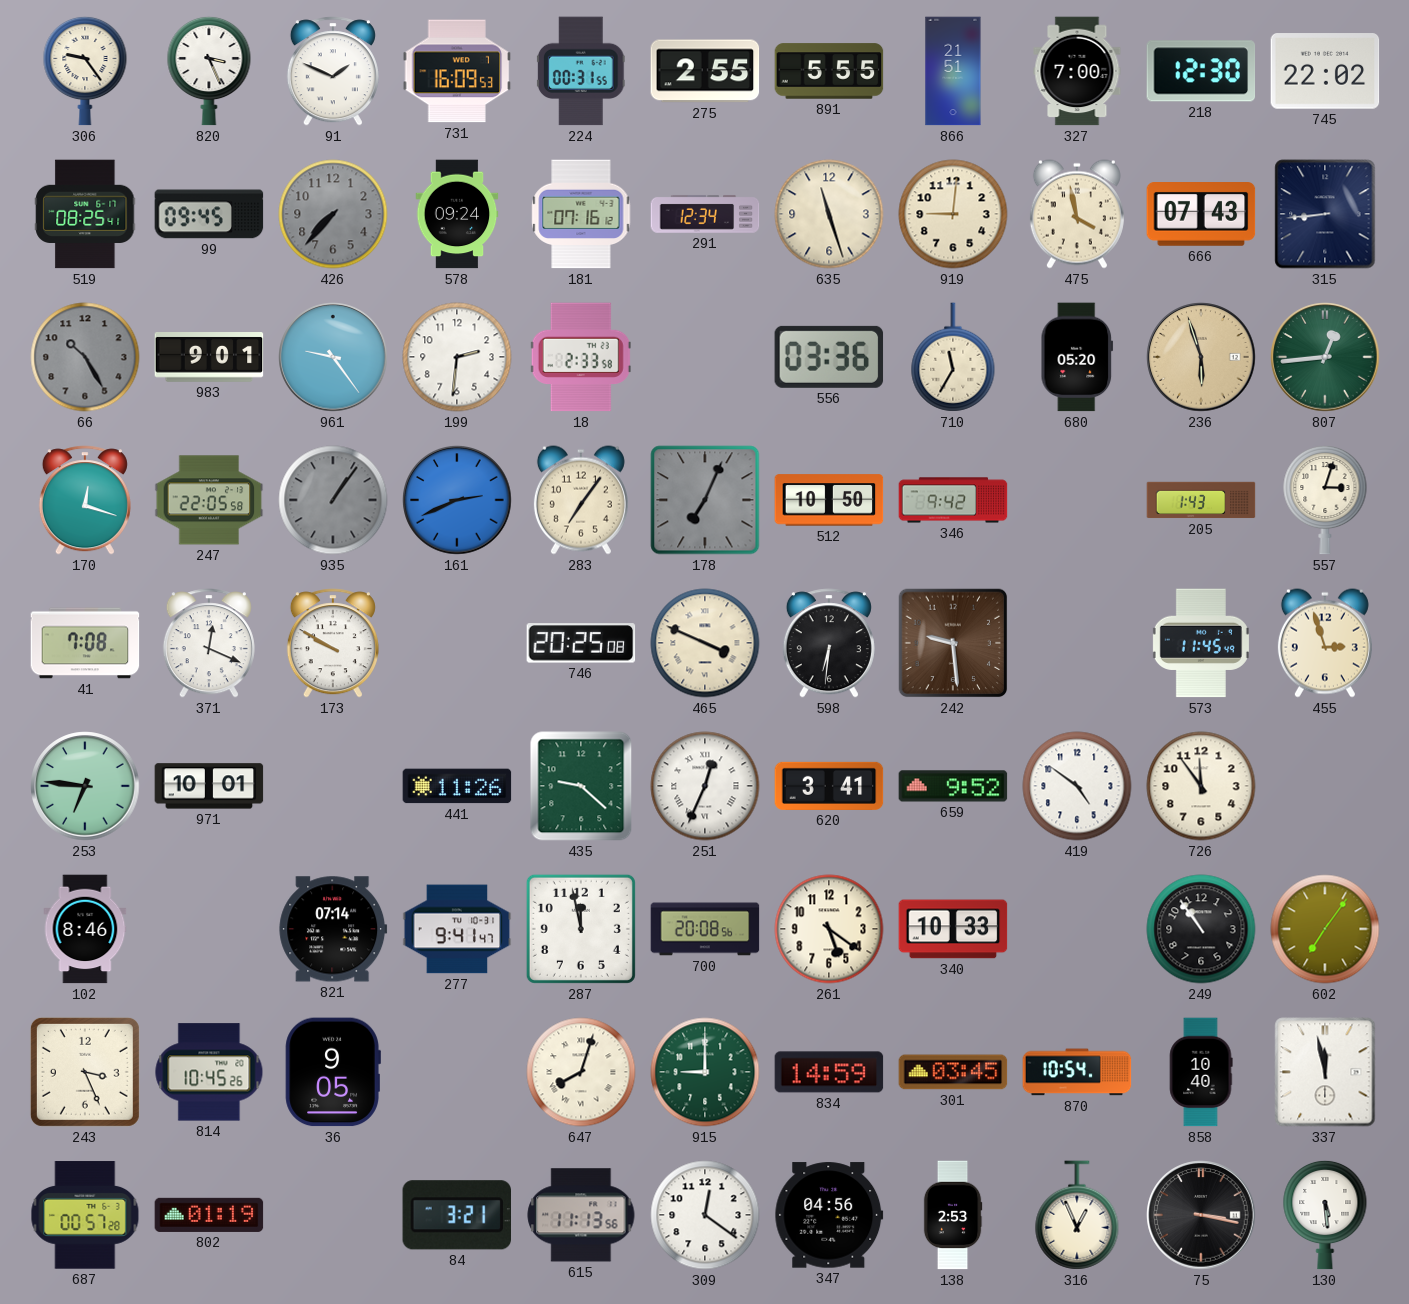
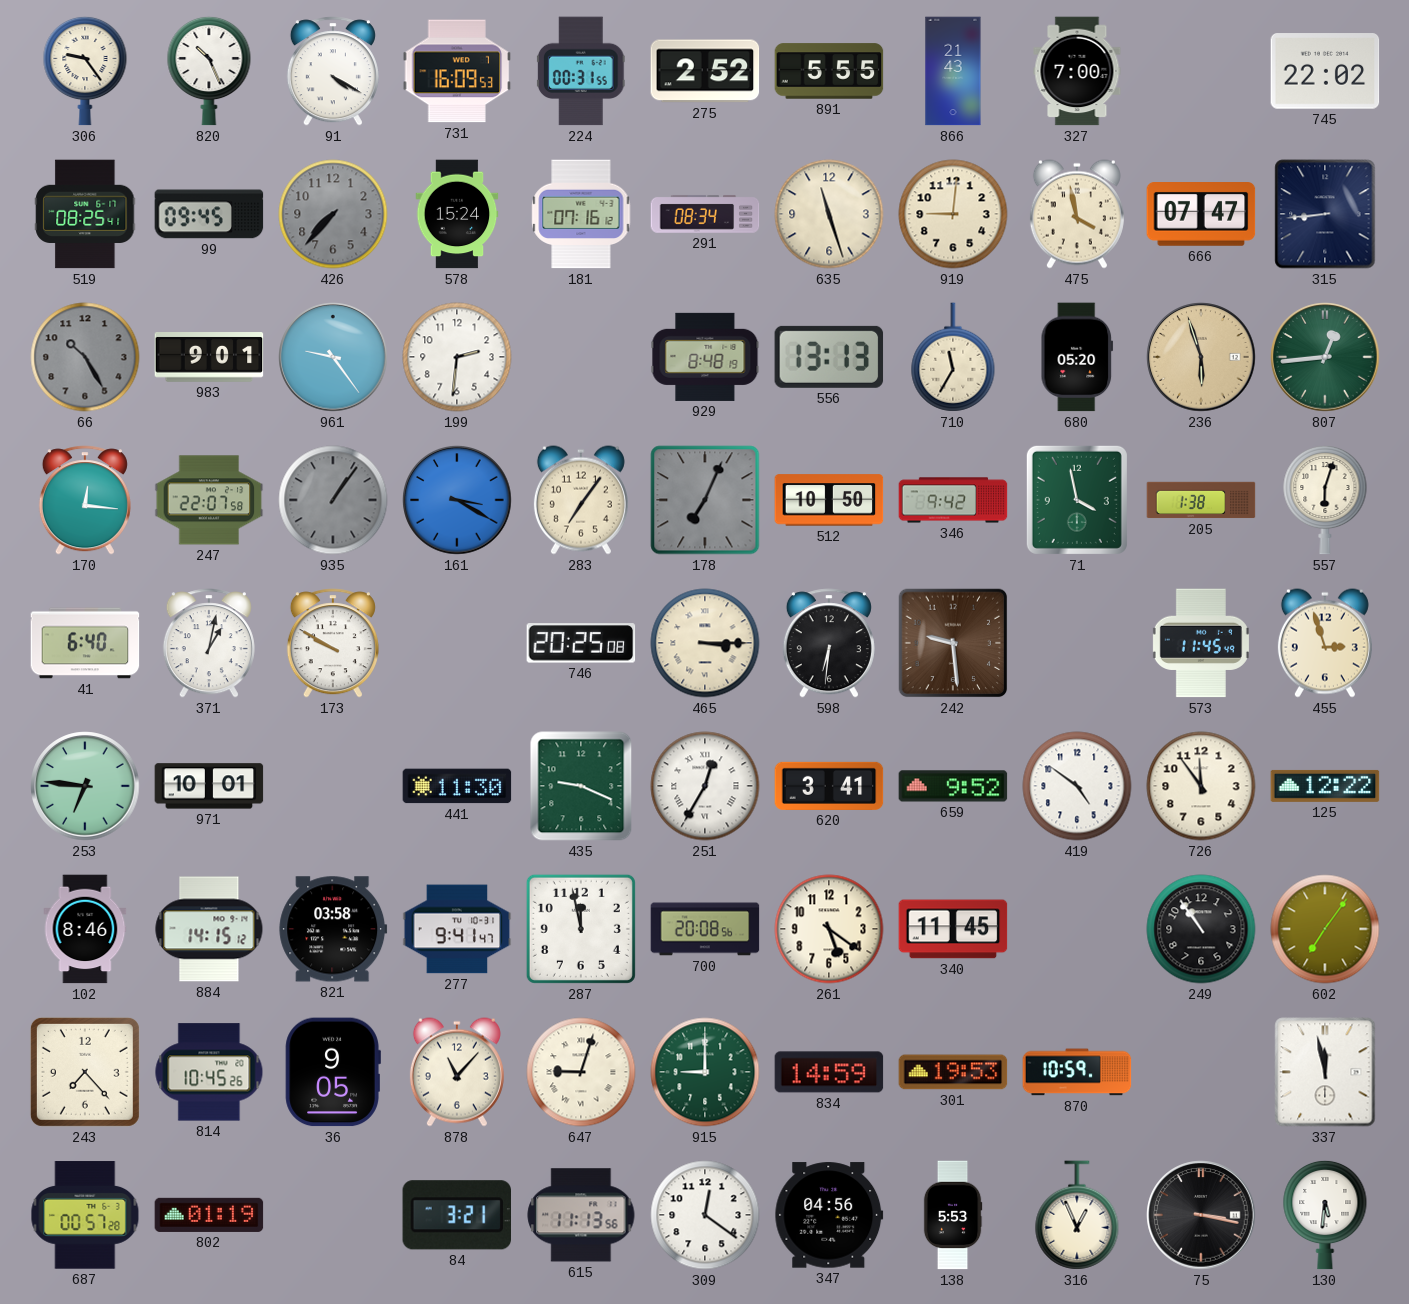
820: 3:26 -> 10:26 (209, 71)
91: 1:49 -> 4:20 (333, 71)
275: 2:55 -> 2:52 (705, 71)
866: 21:51 -> 21:43 (953, 71)
218: 12:30 -> none (1201, 71)
578: 09:24 -> 15:24 (457, 214)
291: 12:34 -> 08:34 (705, 214)
666: 07:43 -> 07:47 (1201, 215)
18: 2:33 -> none (581, 357)
929: none -> 8:48 (705, 357)
556: 03:36 -> 13:13 (829, 357)
170: 12:18 -> 12:16 (85, 500)
247: 22:05 -> 22:07 (209, 500)
161: 2:41 -> 3:20 (457, 500)
71: none -> 3:58 (1077, 500)
205: 1:43 -> 1:38 (1201, 500)
557: 3:03 -> 6:03 (1325, 500)
41: 7:08 -> 6:40 (85, 643)
371: 12:19 -> 1:02 (209, 643)
465: 3:49 -> 3:15 (705, 643)
441: 11:26 -> 11:30 (457, 786)
435: 9:22 -> 9:19 (581, 786)
251: 12:34 -> 12:35 (705, 786)
125: none -> 12:22 (1325, 786)
884: none -> 14:15 (209, 929)
821: 07:14 -> 03:58 (333, 929)
340: 10:33 -> 11:45 (953, 929)
243: 3:26 -> 7:23 (85, 1072)
878: none -> 11:07 (457, 1072)
647: 8:03 -> 9:03 (581, 1072)
301: 03:45 -> 19:53 (953, 1072)
870: 10:54 -> 10:59 (1077, 1072)
858: 10:40 -> none (1201, 1072)
138: 2:53 -> 5:53 (953, 1215)
130: 5:29 -> 5:31 (1325, 1215)
